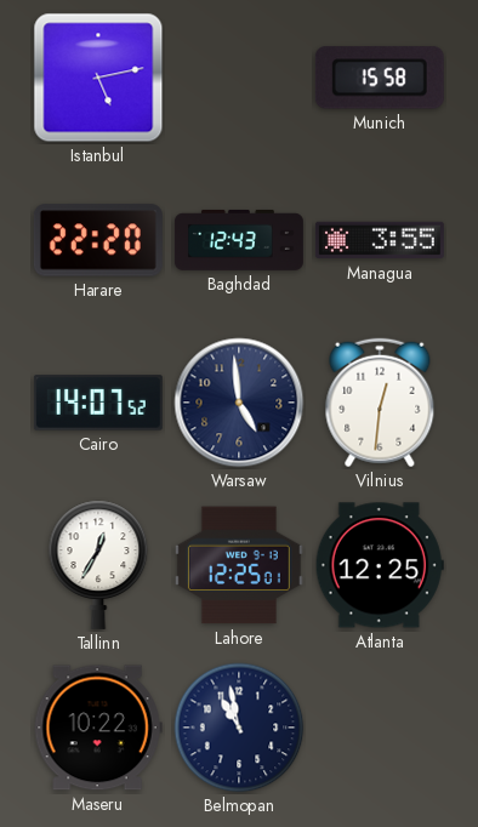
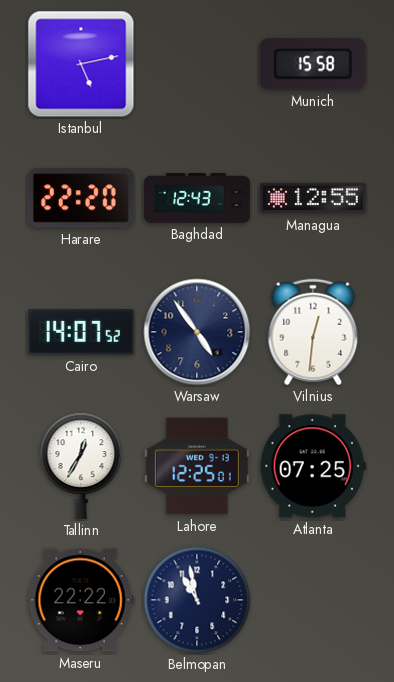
Managua: 3:55 -> 12:55 (313, 198)
Warsaw: 4:59 -> 4:54 (197, 332)
Atlanta: 12:25 -> 07:25 (313, 466)
Maseru: 10:22 -> 22:22 (81, 600)
